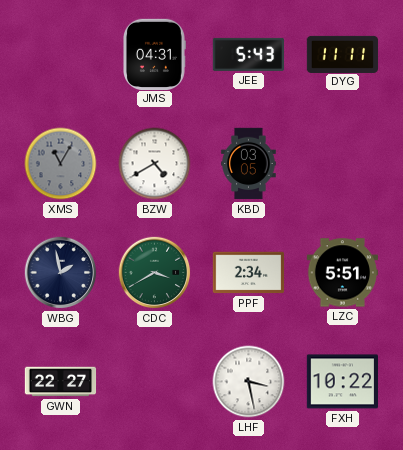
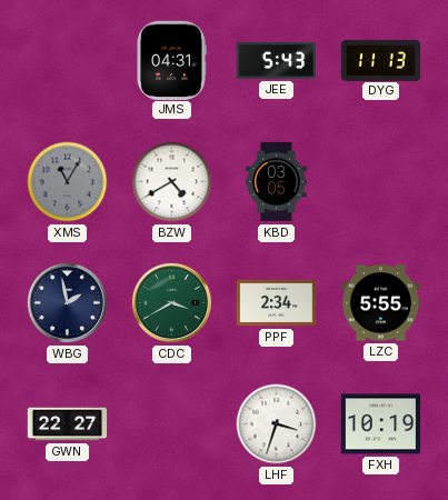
DYG: 11:11 -> 11:13 (381, 60)
LZC: 5:51 -> 5:55 (381, 303)
LHF: 3:28 -> 3:33 (277, 424)
FXH: 10:22 -> 10:19 (380, 424)
